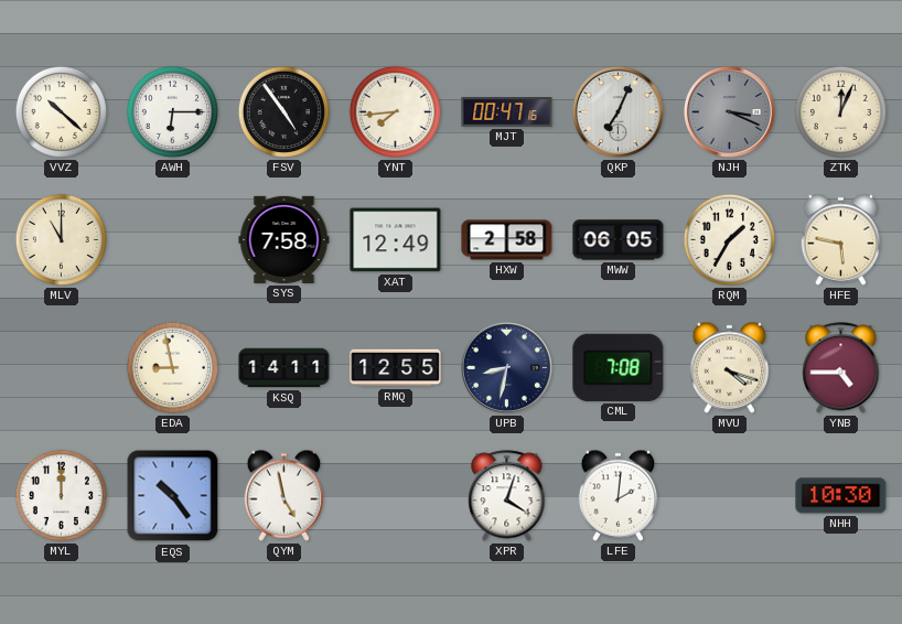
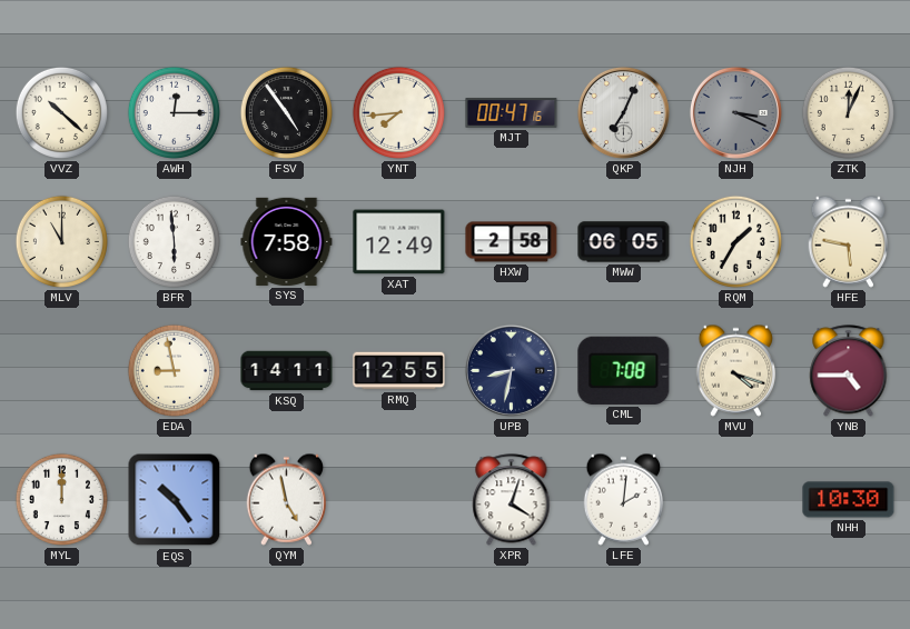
AWH: 6:15 -> 12:15 (174, 112)
BFR: none -> 5:59 (174, 241)
